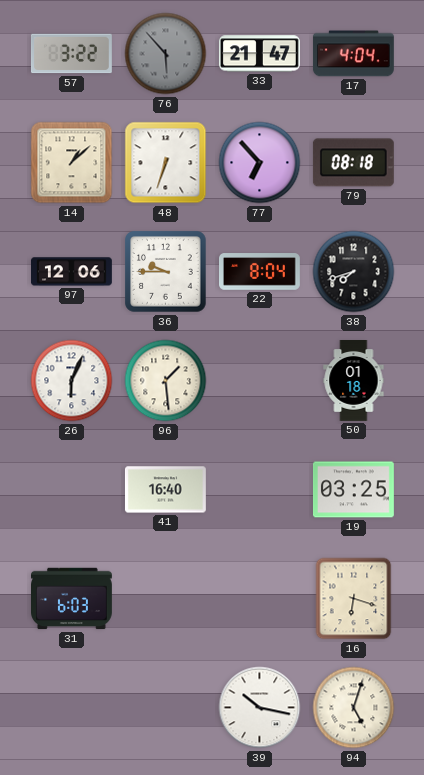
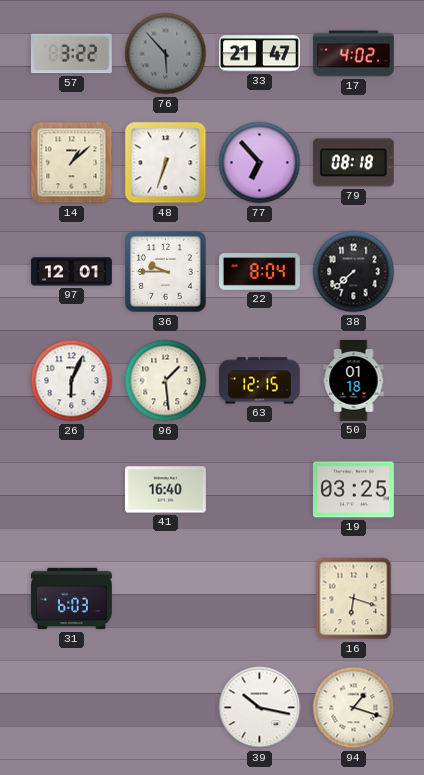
17: 4:04 -> 4:02 (353, 54)
97: 12:06 -> 12:01 (72, 272)
38: 7:42 -> 7:38 (354, 272)
63: none -> 12:15 (260, 381)
94: 5:03 -> 1:18 (354, 708)
